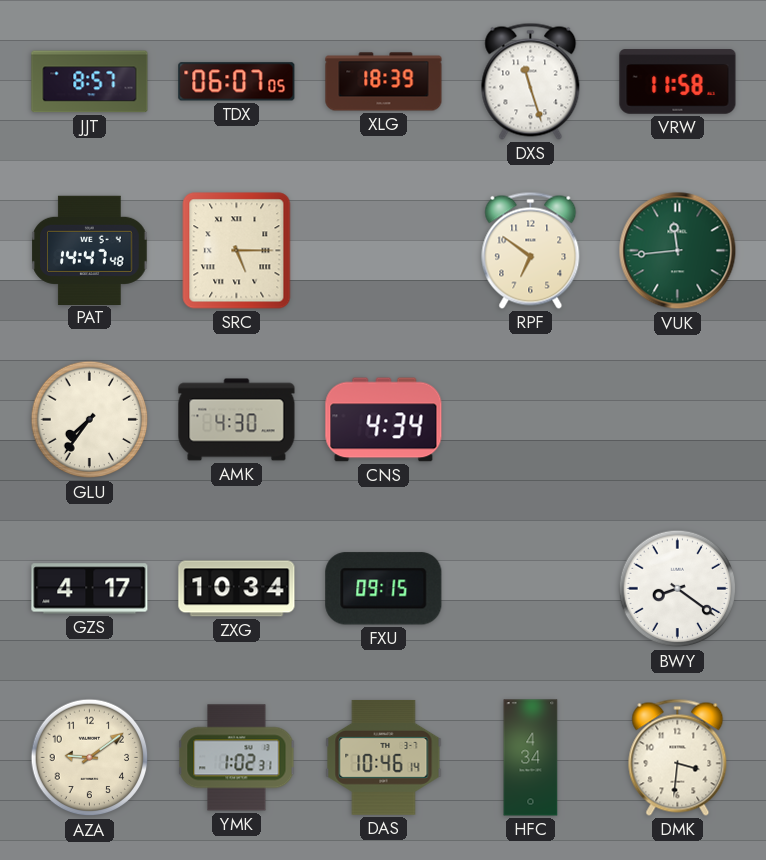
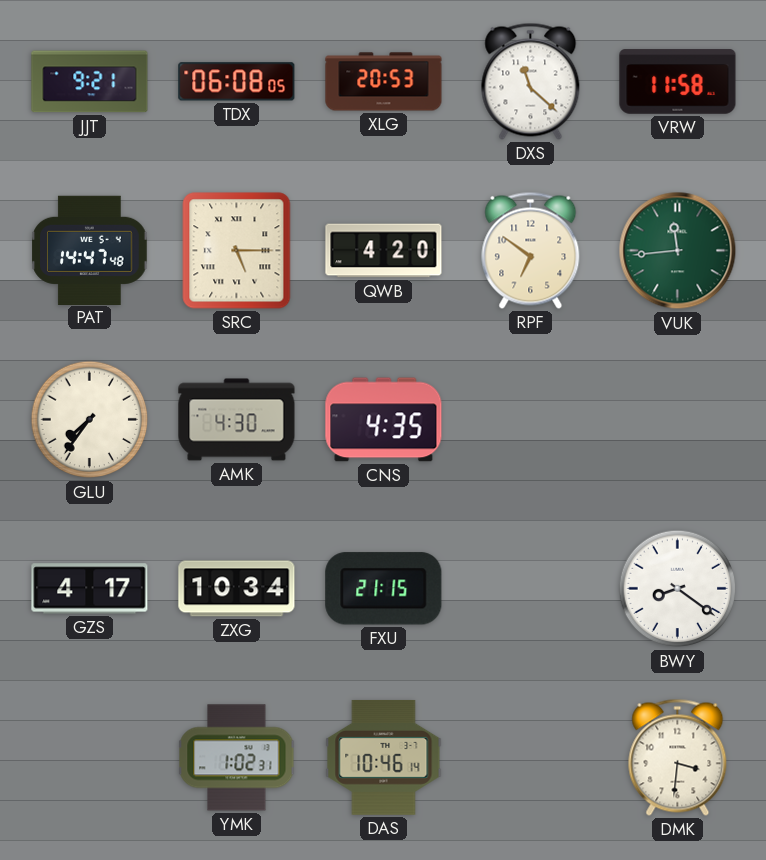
JJT: 8:57 -> 9:21 (90, 82)
TDX: 06:07 -> 06:08 (237, 82)
XLG: 18:39 -> 20:53 (384, 82)
DXS: 11:27 -> 11:22 (531, 81)
QWB: none -> 4:20 (384, 251)
CNS: 4:34 -> 4:35 (384, 420)
FXU: 09:15 -> 21:15 (384, 589)
AZA: 9:09 -> none (90, 758)
HFC: 4:34 -> none (531, 758)
